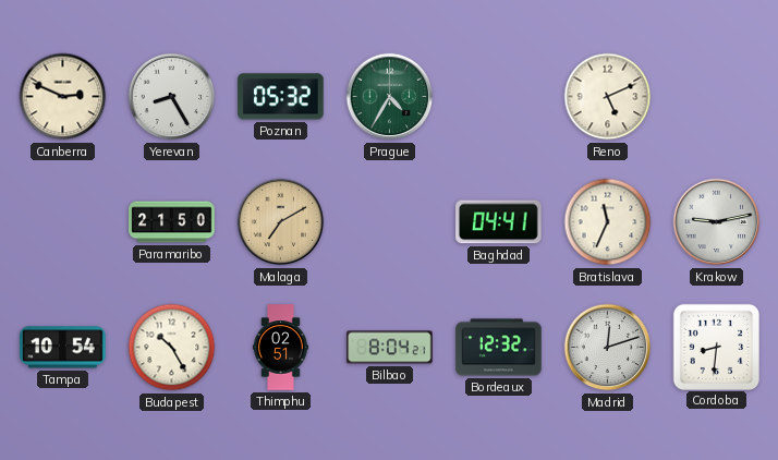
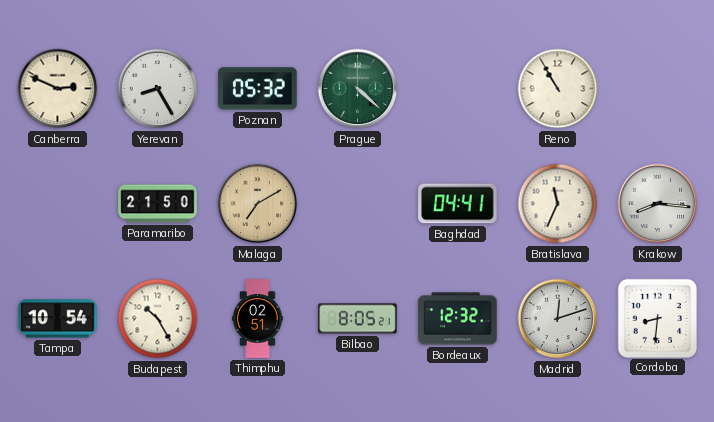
Prague: 4:35 -> 4:22 (358, 89)
Reno: 5:11 -> 10:55 (558, 89)
Krakow: 9:13 -> 8:16 (658, 204)
Bilbao: 8:04 -> 8:05 (358, 319)
